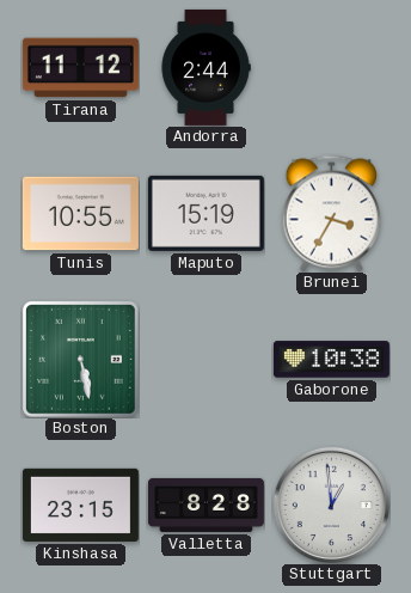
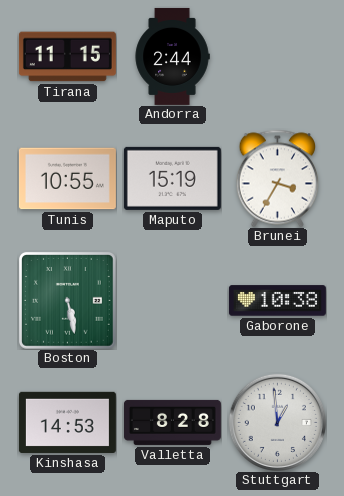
Tirana: 11:12 -> 11:15 (67, 57)
Kinshasa: 23:15 -> 14:53 (67, 422)
